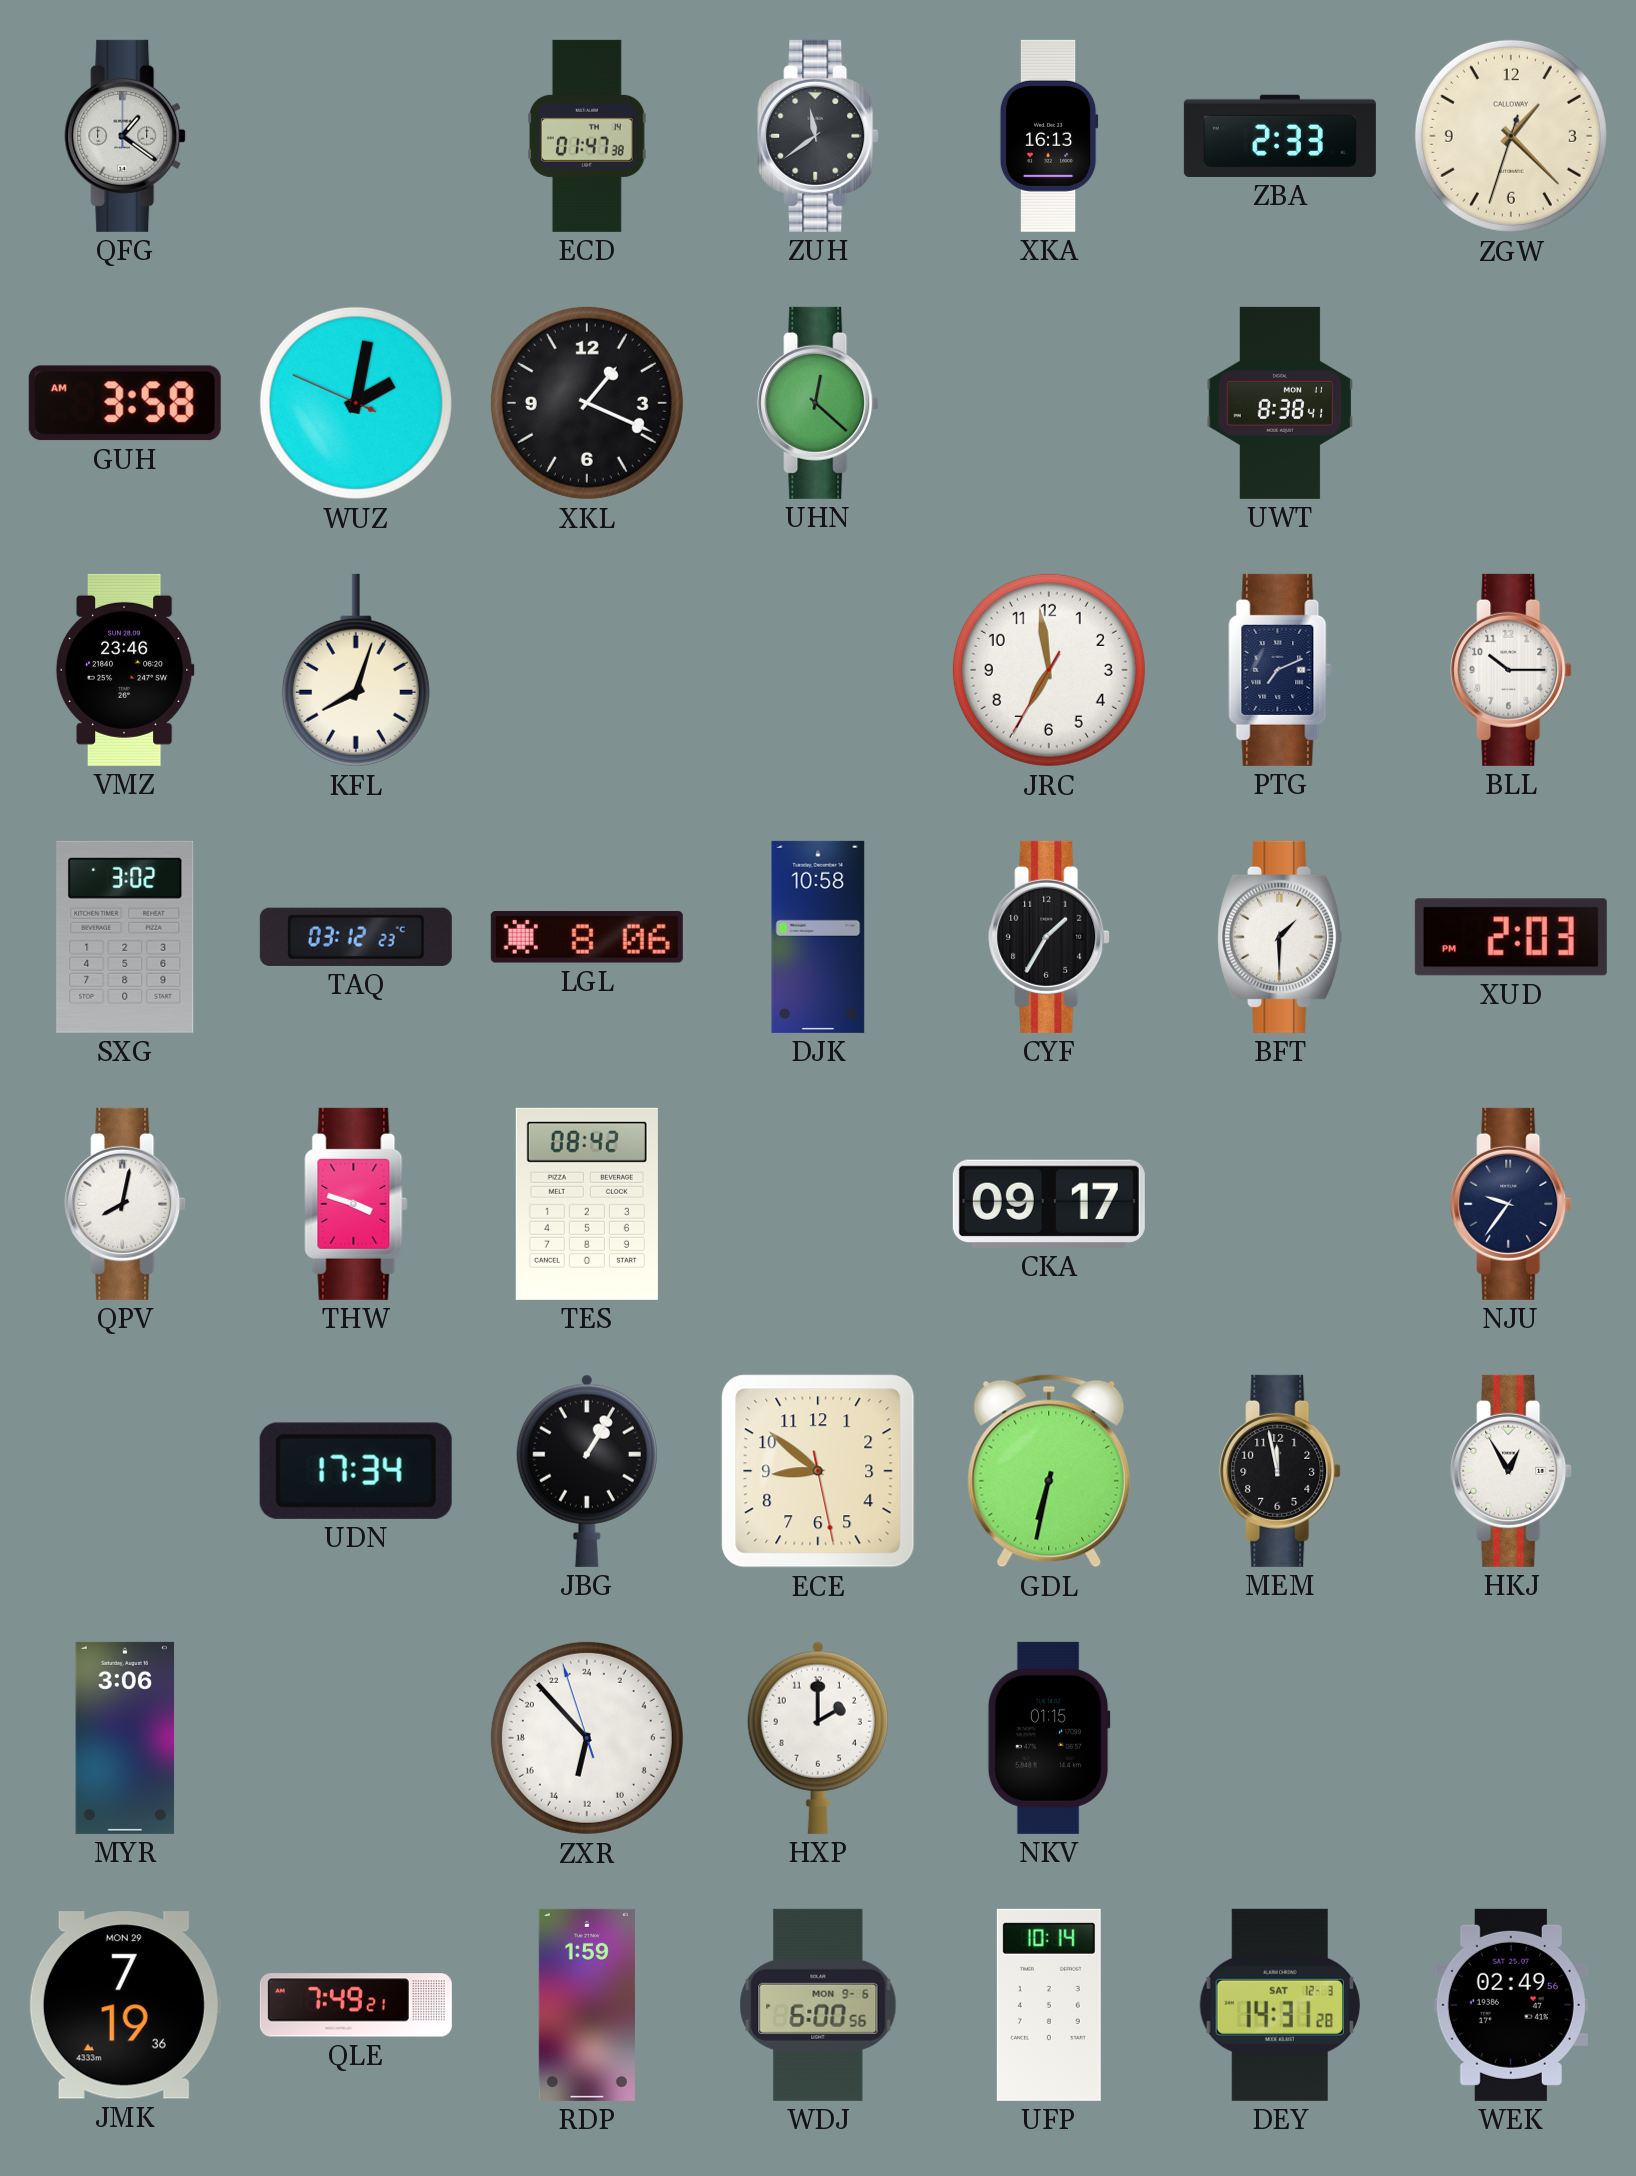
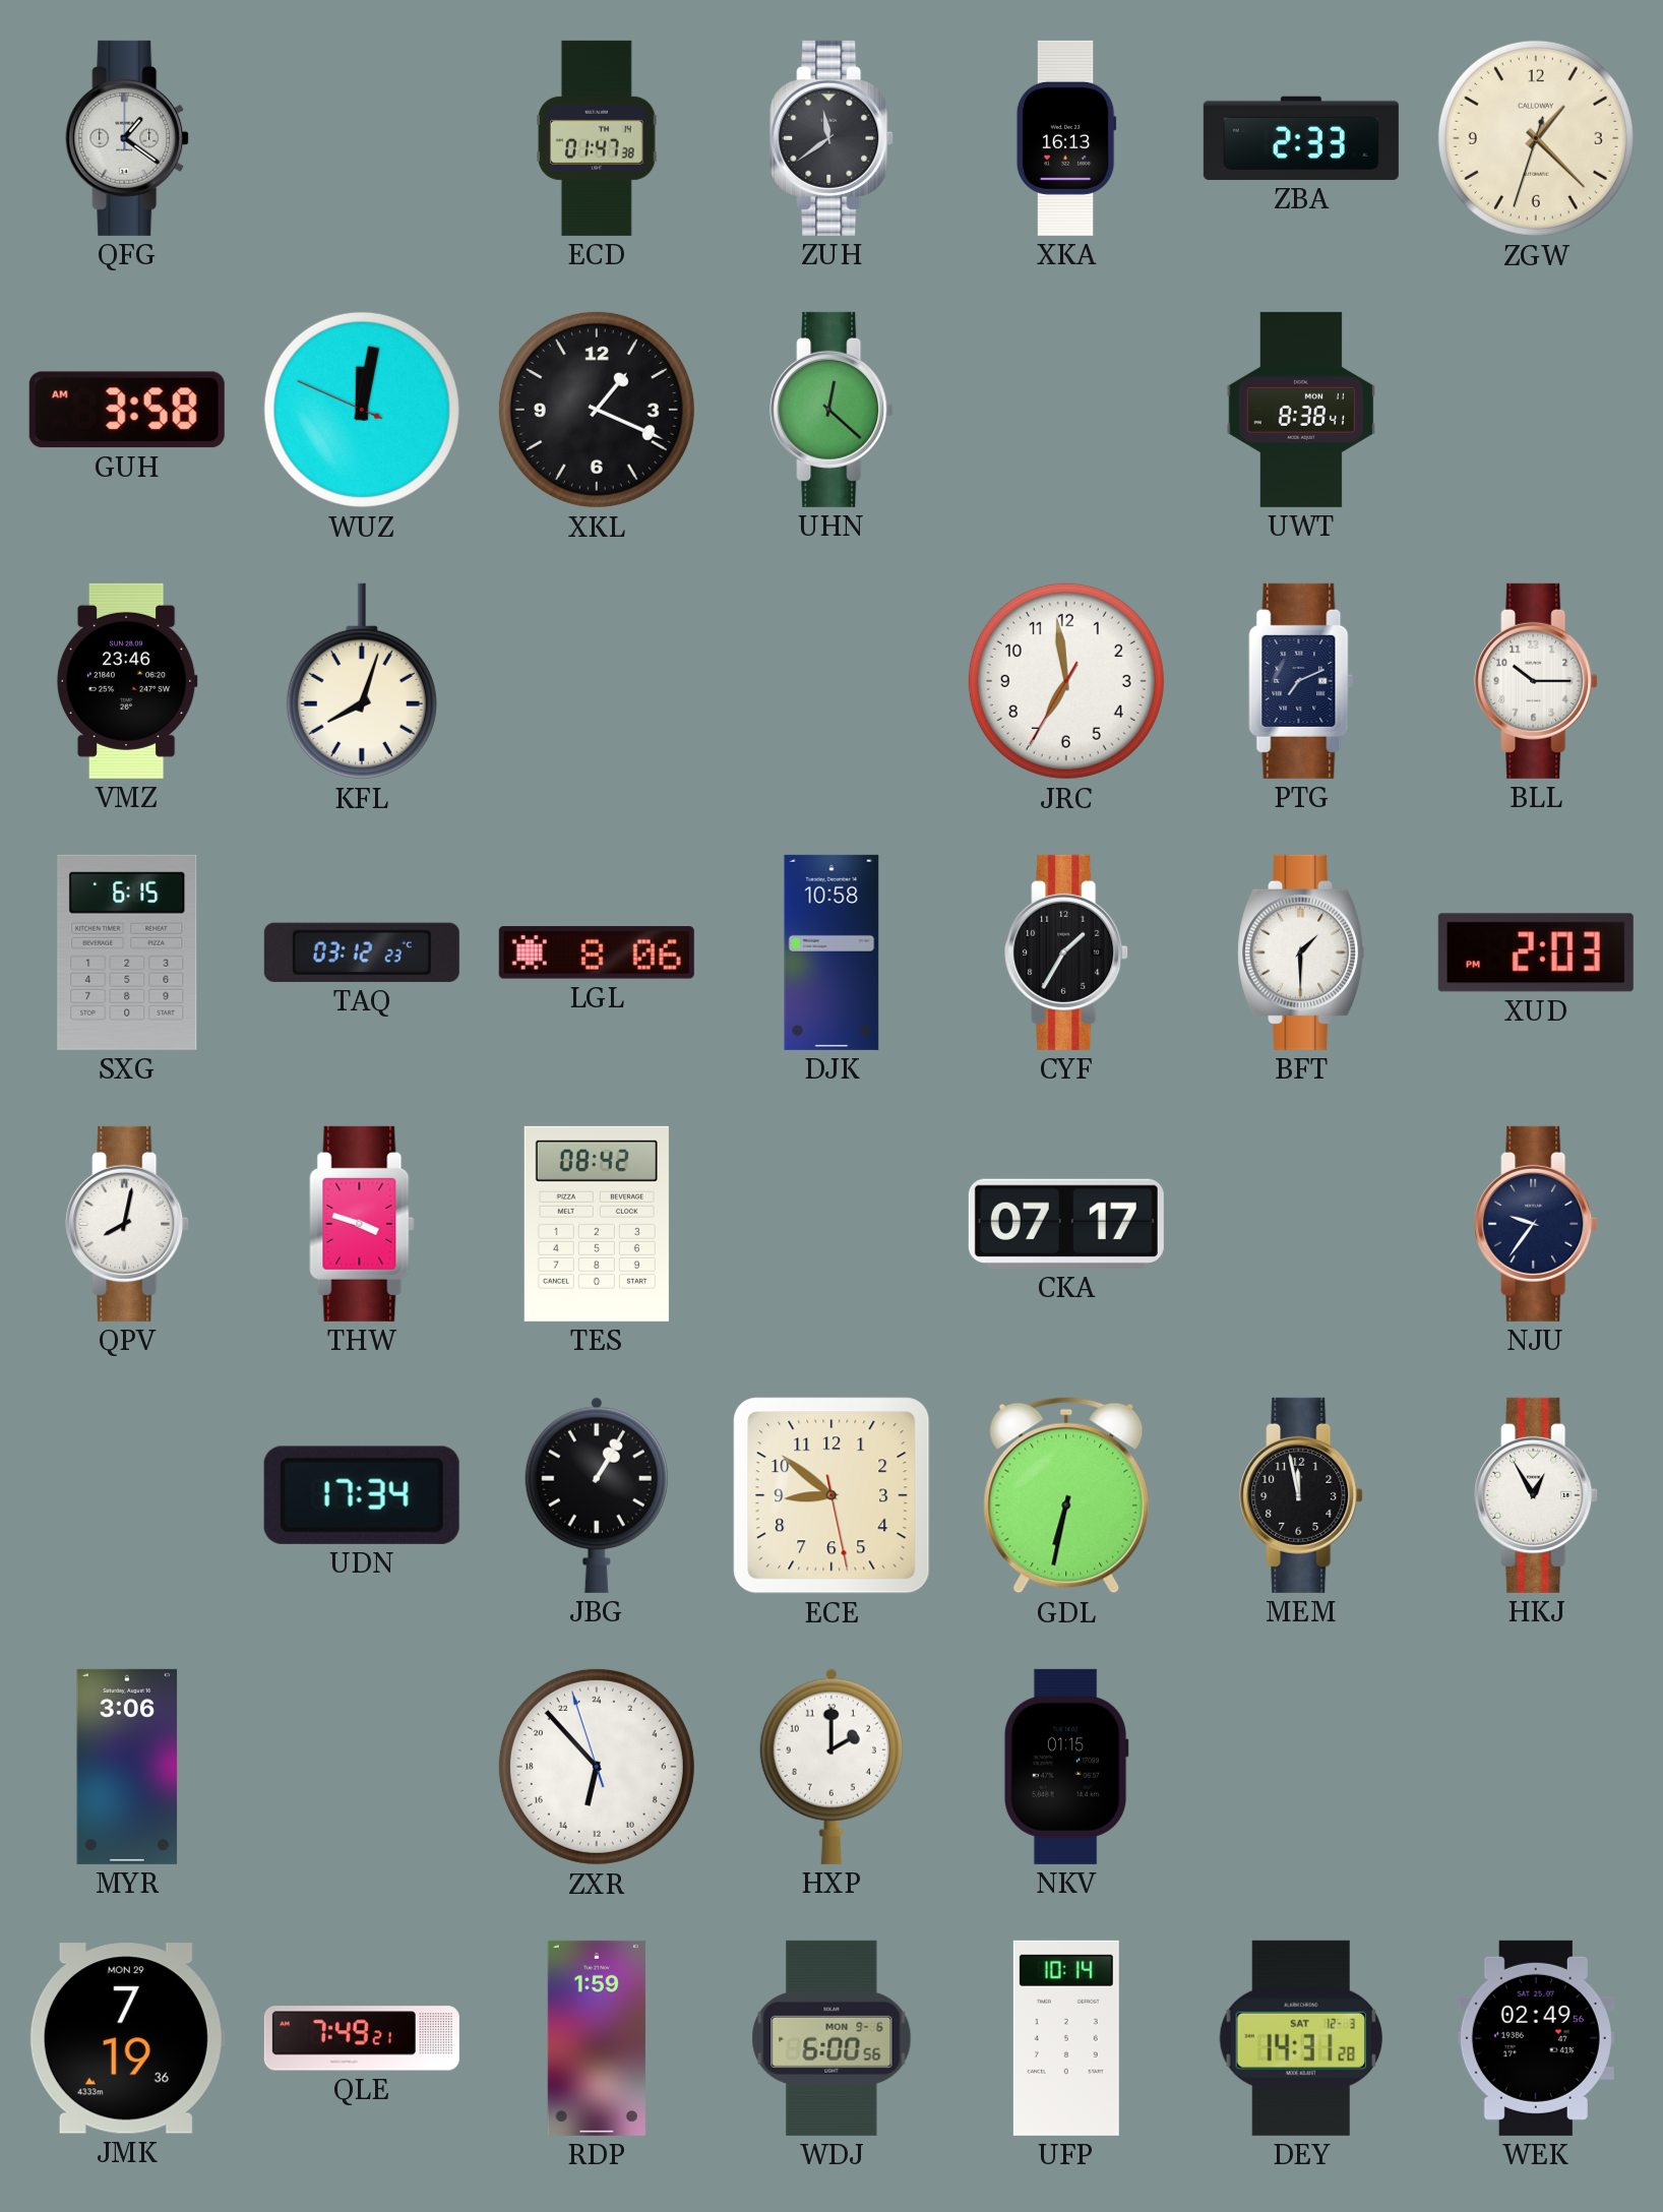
WUZ: 2:01 -> 12:01 (362, 410)
SXG: 3:02 -> 6:15 (127, 953)
CKA: 09:17 -> 07:17 (1066, 1224)
